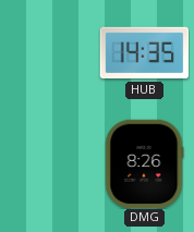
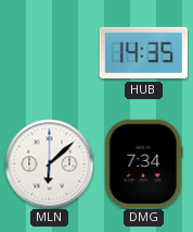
MLN: none -> 6:08 (49, 163)
DMG: 8:26 -> 7:34 (144, 163)
